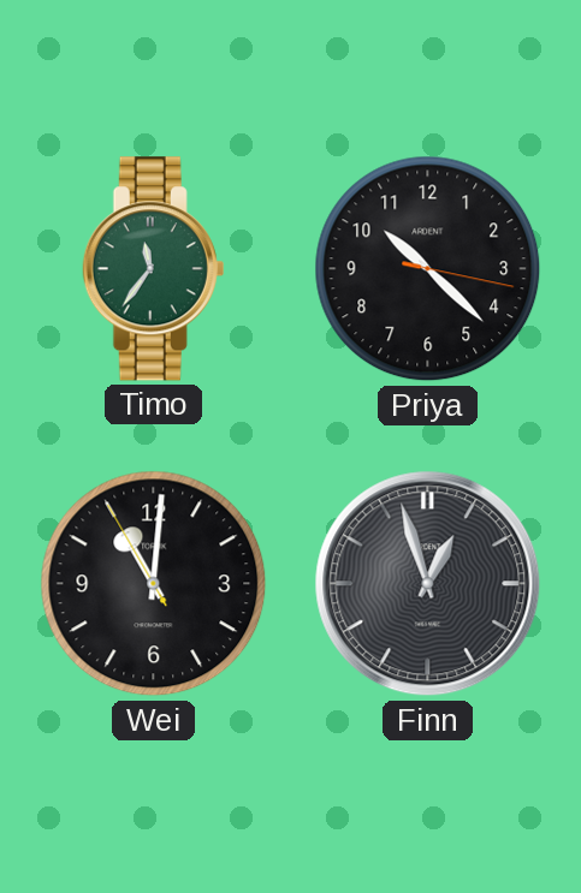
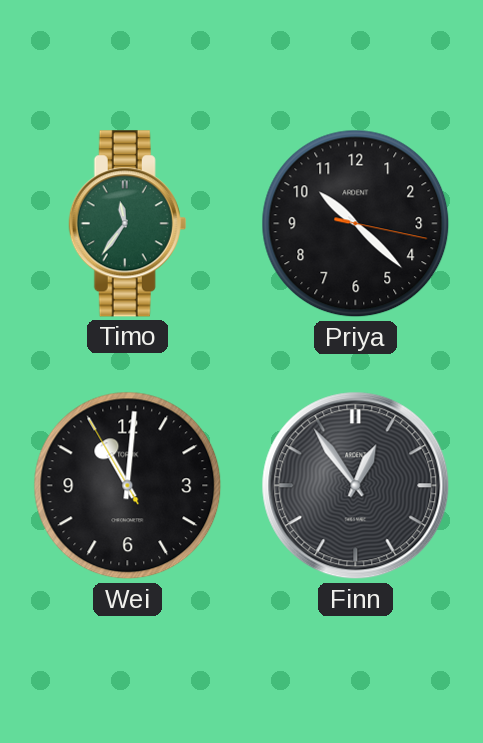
Finn: 12:57 -> 12:54 (356, 486)
